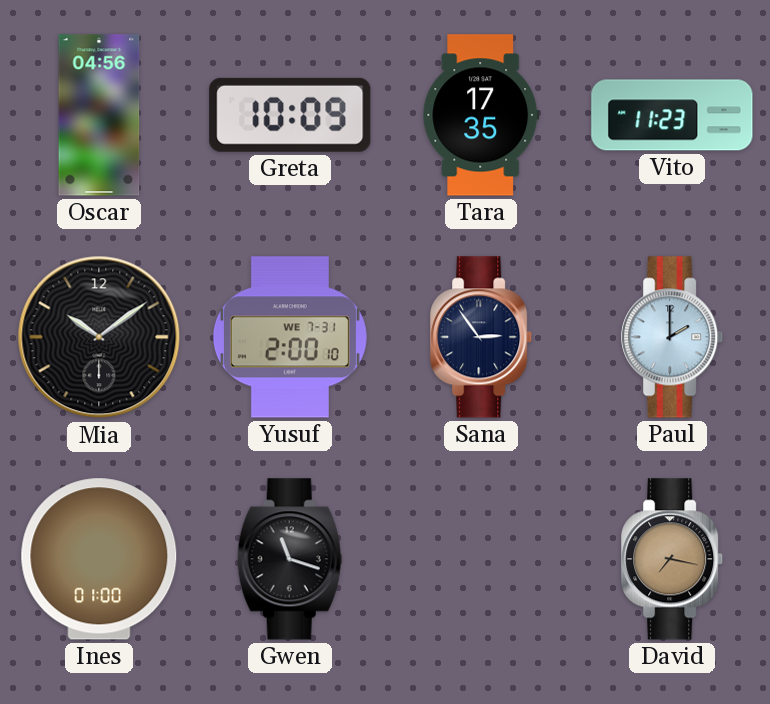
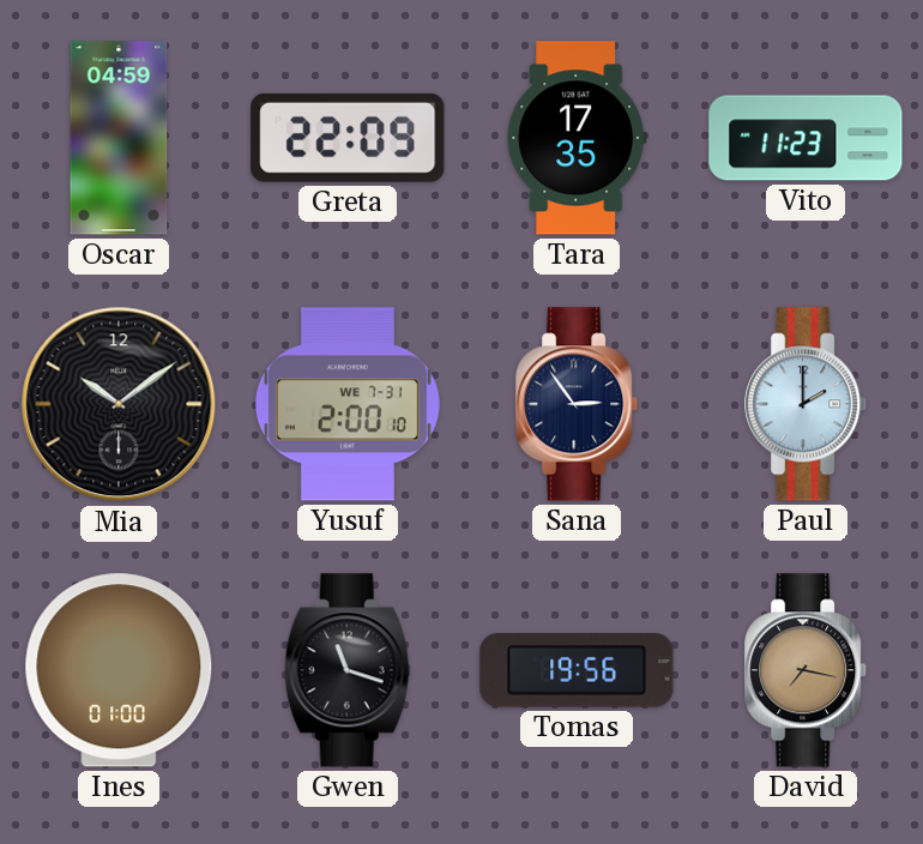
Oscar: 04:56 -> 04:59 (119, 138)
Greta: 10:09 -> 22:09 (348, 138)
Tomas: none -> 19:56 (577, 670)
